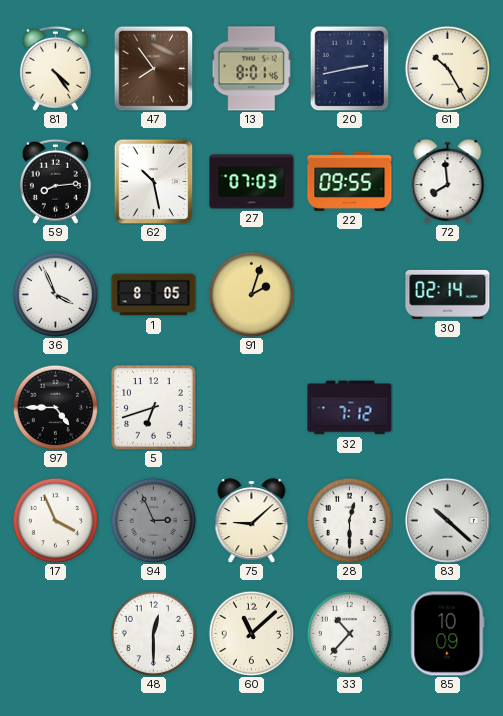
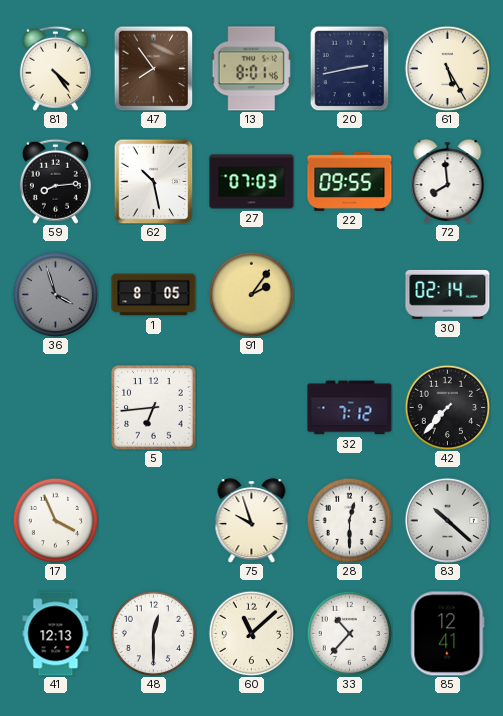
61: 10:25 -> 5:25 (447, 68)
36: 3:56 -> 3:57 (55, 294)
36 dial: white -> grey (55, 294)
91: 2:03 -> 2:06 (251, 294)
97: 4:45 -> none (55, 407)
5: 6:42 -> 6:44 (154, 408)
42: none -> 7:37 (447, 407)
94: 2:56 -> none (153, 520)
75: 9:08 -> 9:57 (252, 521)
41: none -> 12:13 (56, 634)
85: 10:09 -> 12:41 (448, 634)
